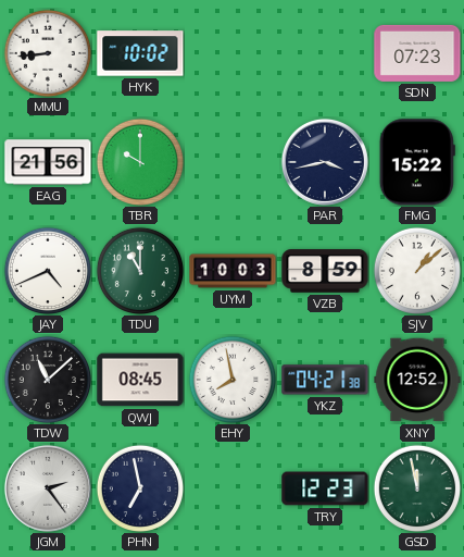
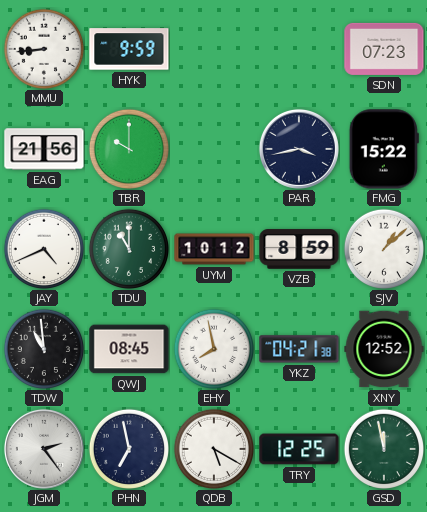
HYK: 10:02 -> 9:59 (129, 49)
UYM: 10:03 -> 10:12 (214, 249)
TDW: 11:08 -> 10:59 (43, 348)
QDB: none -> 5:20 (213, 448)
TRY: 12:23 -> 12:25 (299, 449)
